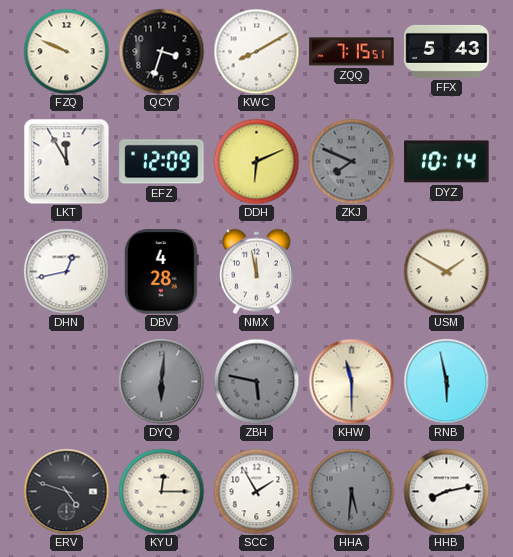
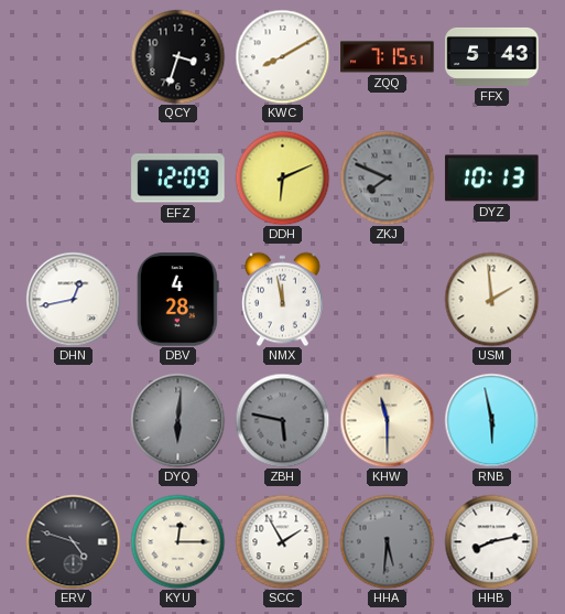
FZQ: 9:49 -> none (66, 51)
LKT: 11:55 -> none (66, 161)
DYZ: 10:14 -> 10:13 (492, 179)
USM: 1:50 -> 1:59 (491, 299)
